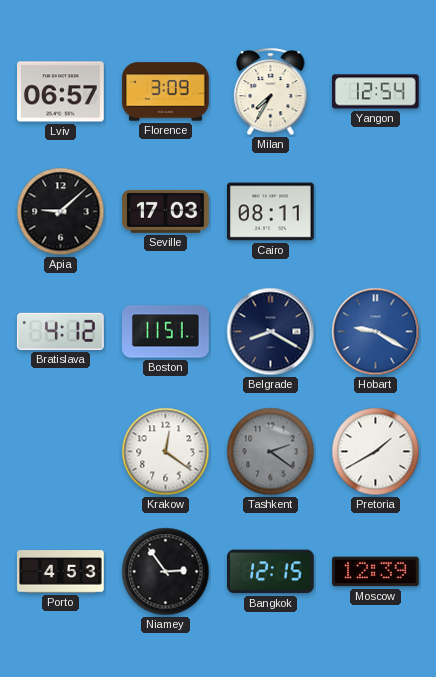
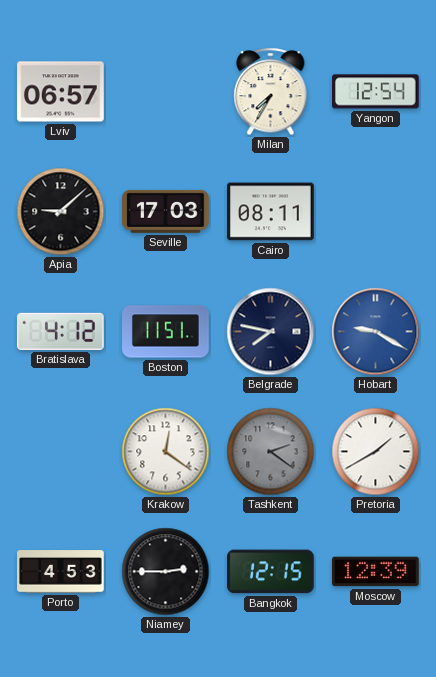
Florence: 3:09 -> none (166, 92)
Belgrade: 8:20 -> 7:47 (271, 332)
Niamey: 2:54 -> 2:45 (166, 572)
